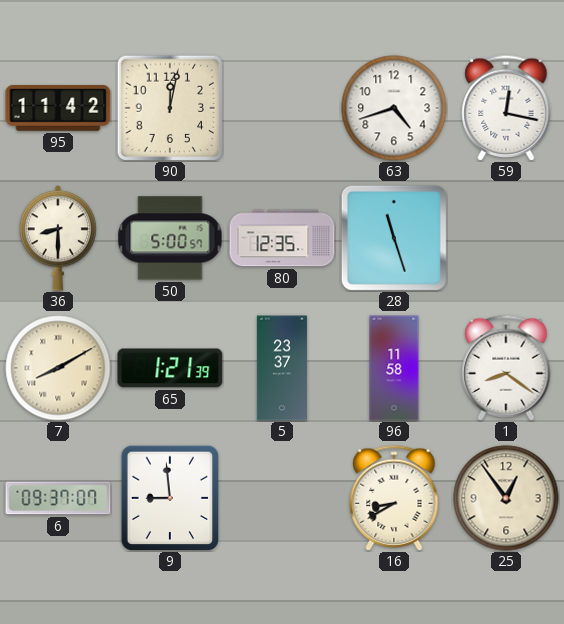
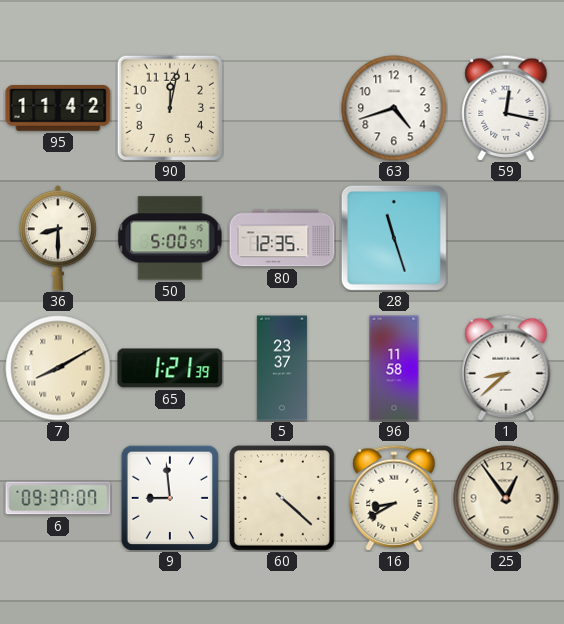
1: 8:21 -> 8:38 (506, 368)
60: none -> 4:22 (282, 498)
